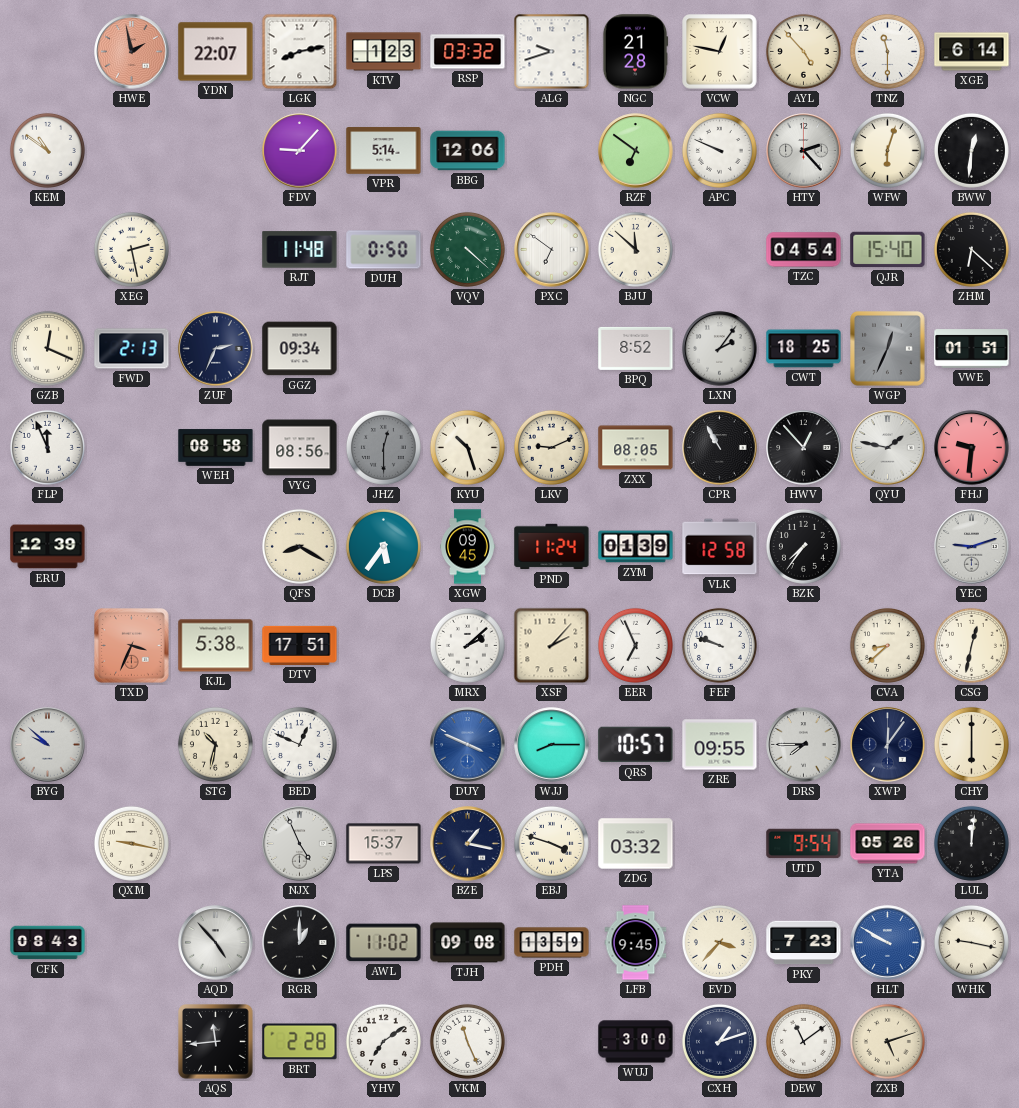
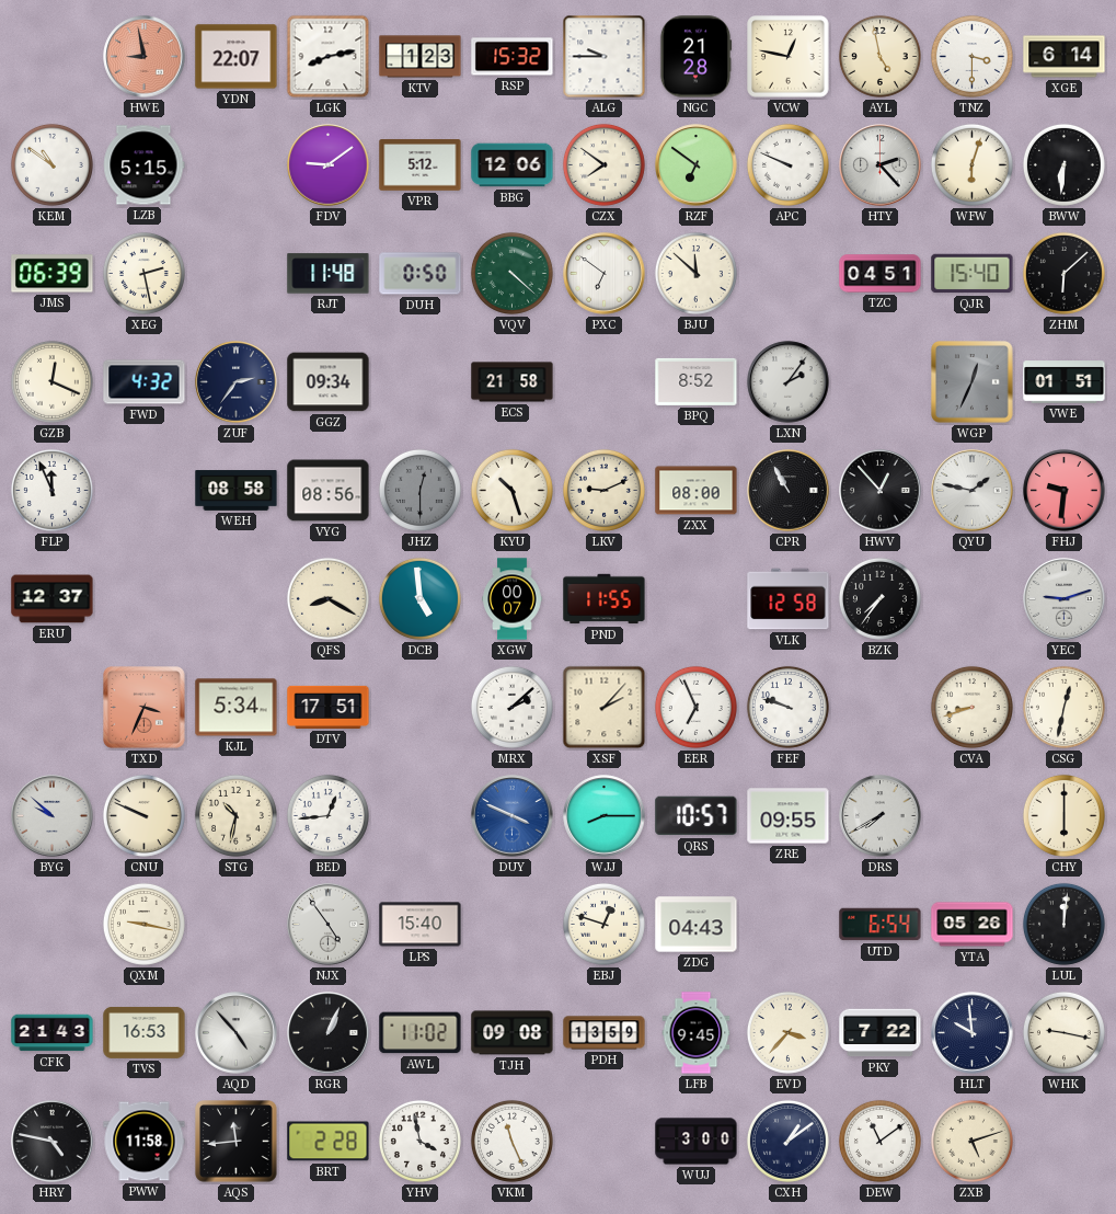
HWE: 1:58 -> 8:58 (145, 57)
RSP: 03:32 -> 15:32 (513, 57)
ALG: 9:42 -> 9:45 (605, 57)
AYL: 4:53 -> 4:58 (879, 56)
TNZ: 11:30 -> 3:30 (971, 56)
LZB: none -> 5:15 (143, 165)
FDV: 9:07 -> 9:09 (329, 165)
VPR: 5:14 -> 5:12 (421, 165)
CZX: none -> 7:51 (603, 164)
BWW: 12:31 -> 6:31 (1063, 164)
JMS: none -> 06:39 (53, 274)
TZC: 04:54 -> 04:51 (881, 274)
ZHM: 6:22 -> 6:08 (1063, 273)
FWD: 2:13 -> 4:32 (145, 382)
ZUF: 2:34 -> 2:36 (237, 382)
ECS: none -> 21:58 (513, 382)
CWT: 18:25 -> none (804, 349)
ZXX: 08:05 -> 08:00 (697, 491)
ERU: 12:39 -> 12:37 (53, 599)
DCB: 5:36 -> 4:59 (419, 598)
XGW: 09:45 -> 00:07 (513, 599)
PND: 11:24 -> 11:55 (605, 599)
ZYM: 01:39 -> none (636, 547)
KJL: 5:38 -> 5:34 (237, 708)
CVA: 8:38 -> 8:42 (971, 707)
CNU: none -> 9:49 (143, 815)
BED: 12:49 -> 12:44 (327, 815)
DRS: 7:45 -> 7:40 (881, 816)
XWP: 12:06 -> none (888, 745)
NJX: 4:56 -> 4:54 (329, 925)
LPS: 15:37 -> 15:40 (421, 925)
BZE: 1:17 -> none (468, 844)
EBJ: 3:48 -> 12:48 (603, 924)
ZDG: 03:32 -> 04:43 (697, 925)
UTD: 9:54 -> 6:54 (881, 925)
CFK: 08:43 -> 21:43 (53, 1033)
TVS: none -> 16:53 (145, 1032)
RGR: 1:00 -> 1:04 (329, 1033)
PKY: 7:23 -> 7:22 (881, 1033)
HLT: 9:50 -> 9:59 (973, 1033)
HLT dial: blue -> navy (973, 1033)
HRY: none -> 4:47 (53, 1142)
PWW: none -> 11:58 (145, 1142)
YHV: 7:09 -> 3:58 (419, 1141)
CXH: 1:12 -> 1:09 (787, 1141)
